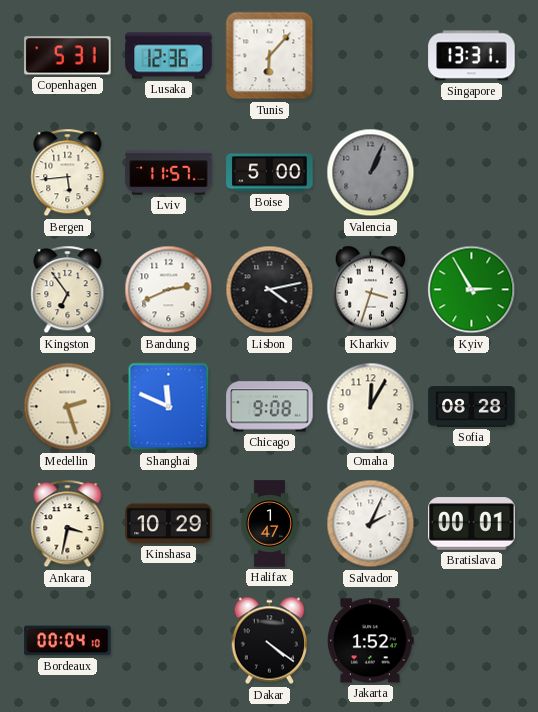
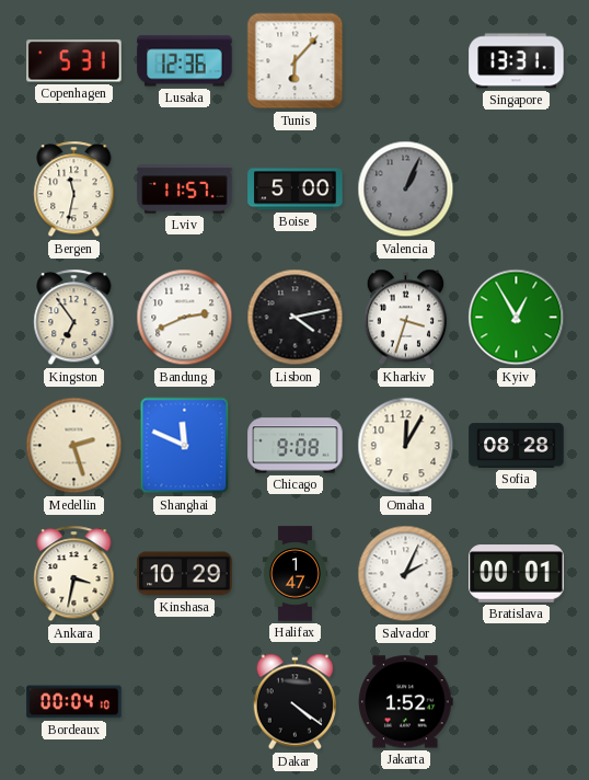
Bergen: 5:44 -> 11:32 (74, 190)
Kyiv: 2:55 -> 12:55 (517, 318)
